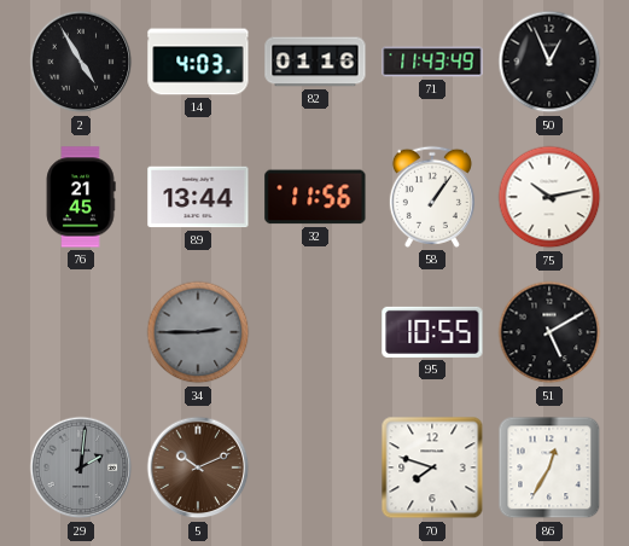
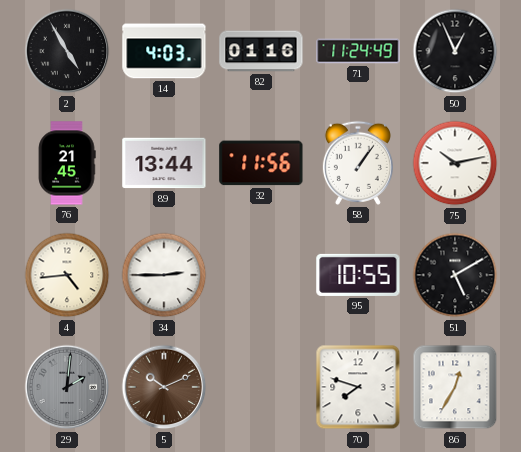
71: 11:43 -> 11:24 (358, 51)
4: none -> 4:44 (67, 275)
34 dial: grey -> white (164, 275)
